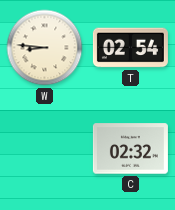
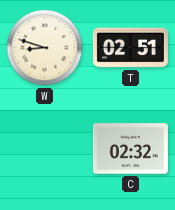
W: 8:46 -> 8:48 (45, 48)
T: 02:54 -> 02:51 (130, 48)
